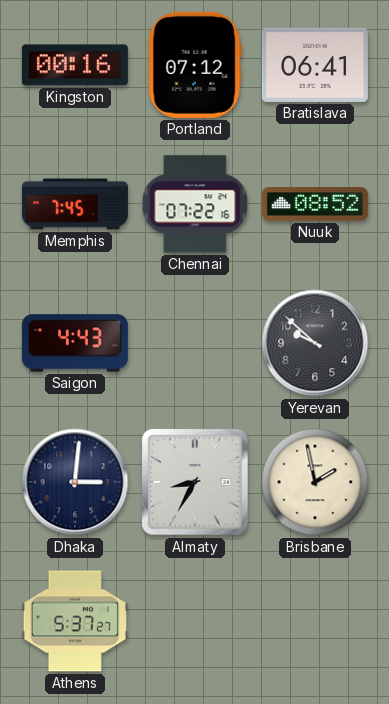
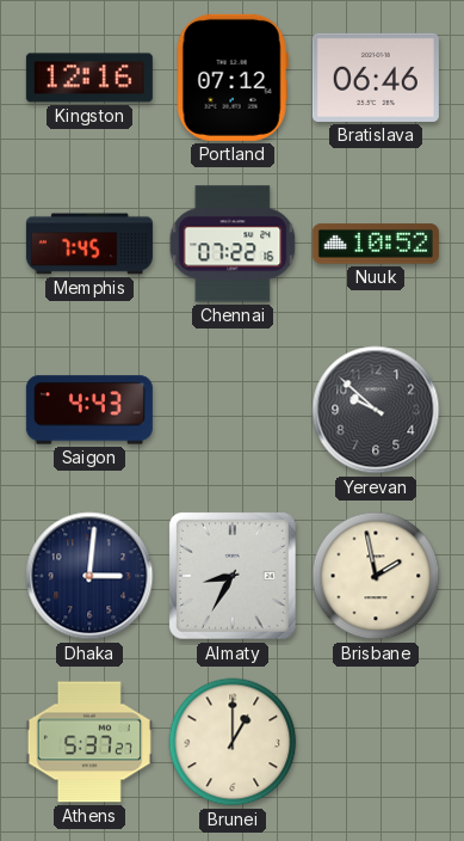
Kingston: 00:16 -> 12:16 (89, 78)
Bratislava: 06:41 -> 06:46 (376, 78)
Nuuk: 08:52 -> 10:52 (376, 244)
Brunei: none -> 1:00 (233, 742)
